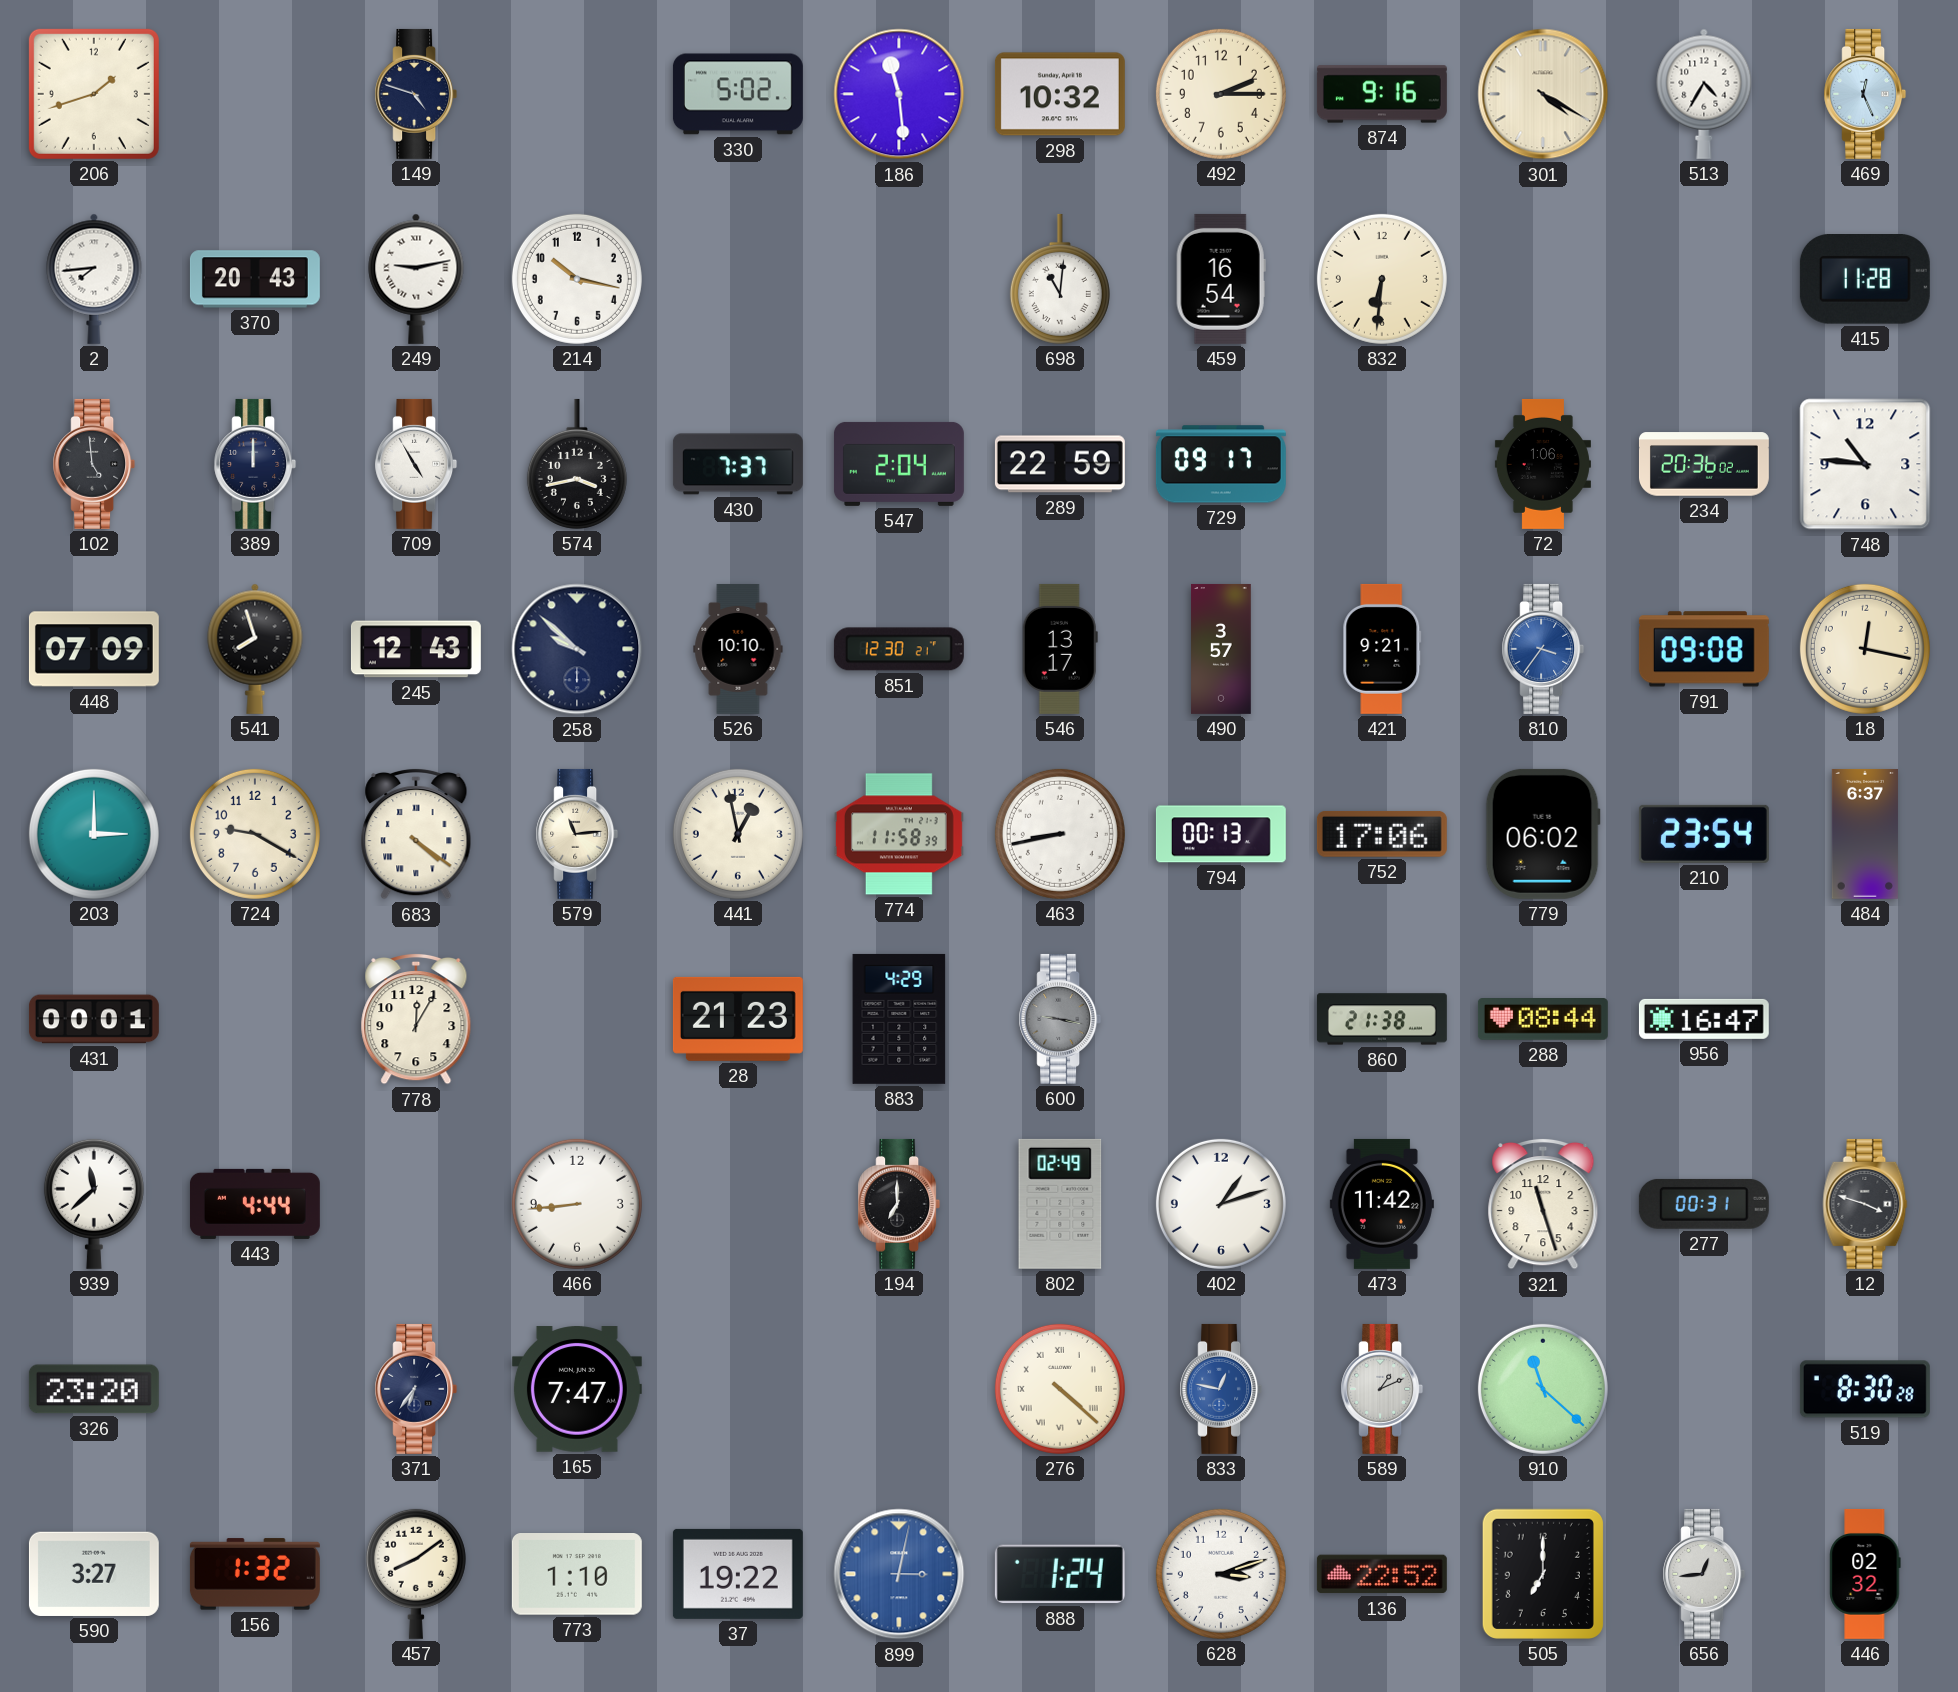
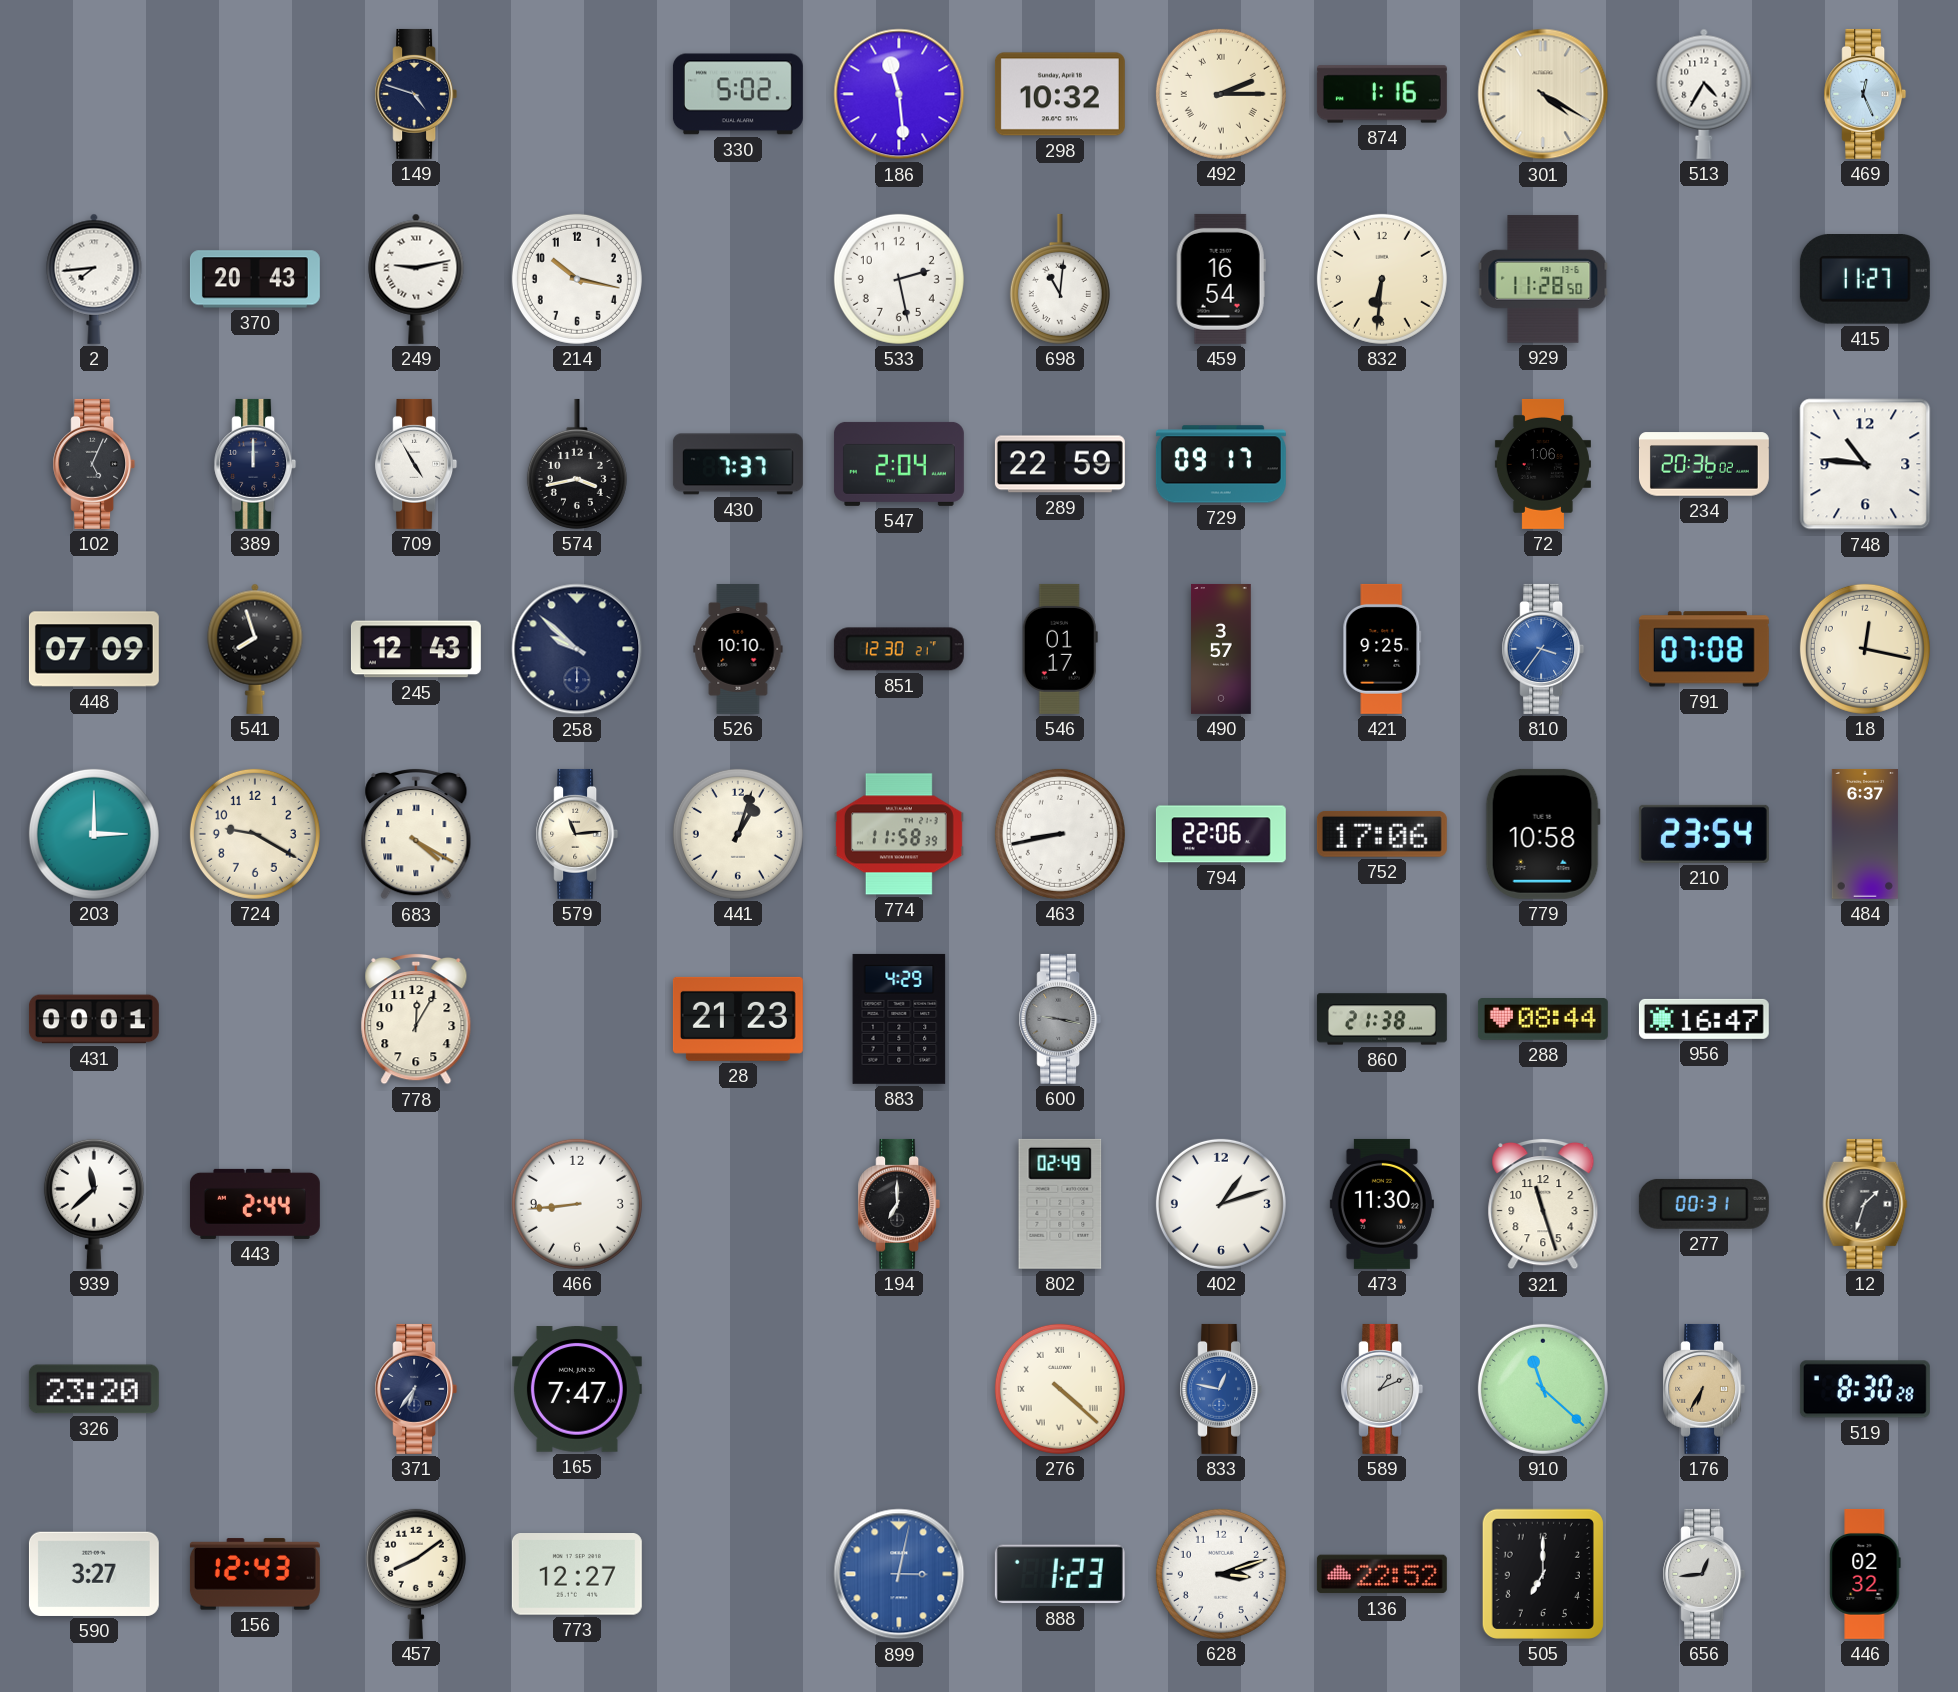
206: 1:42 -> none (94, 94)
492 numerals: Arabic -> Roman (1221, 94)
874: 9:16 -> 1:16 (1382, 94)
533: none -> 2:28 (899, 279)
929: none -> 11:28 (1543, 279)
415: 11:28 -> 11:27 (1865, 279)
102: 4:59 -> 5:04 (94, 464)
546: 13:17 -> 01:17 (1060, 649)
421: 9:21 -> 9:25 (1382, 649)
791: 09:08 -> 07:08 (1704, 649)
683: 4:21 -> 4:20 (416, 834)
441: 12:58 -> 1:03 (738, 834)
794: 00:13 -> 22:06 (1221, 834)
779: 06:02 -> 10:58 (1543, 834)
443: 4:44 -> 2:44 (255, 1204)
473: 11:42 -> 11:30 (1382, 1204)
12: 3:48 -> 1:33 (1865, 1204)
176: none -> 6:35 (1704, 1389)
156: 1:32 -> 12:43 (255, 1574)
773: 1:10 -> 12:27 (577, 1575)
37: 19:22 -> none (738, 1574)
888: 1:24 -> 1:23 (1060, 1574)
